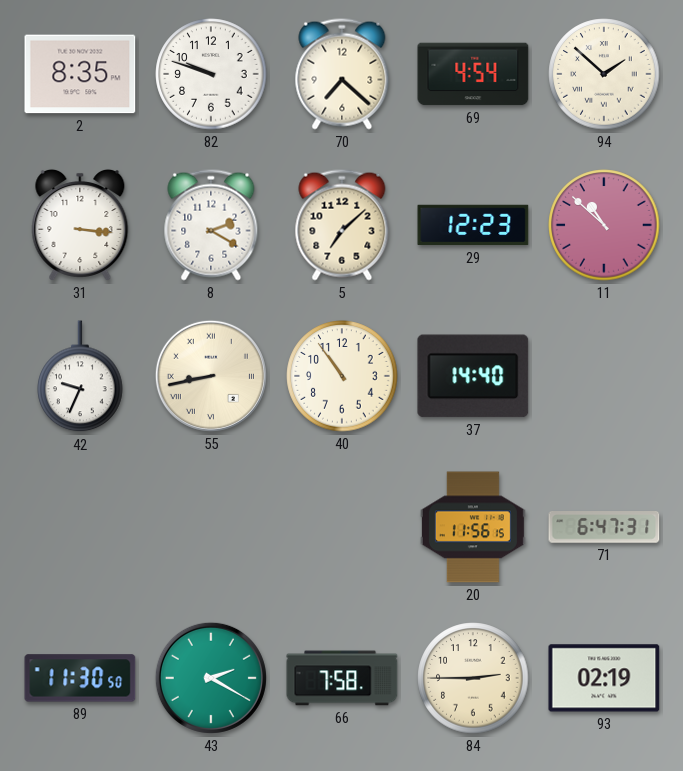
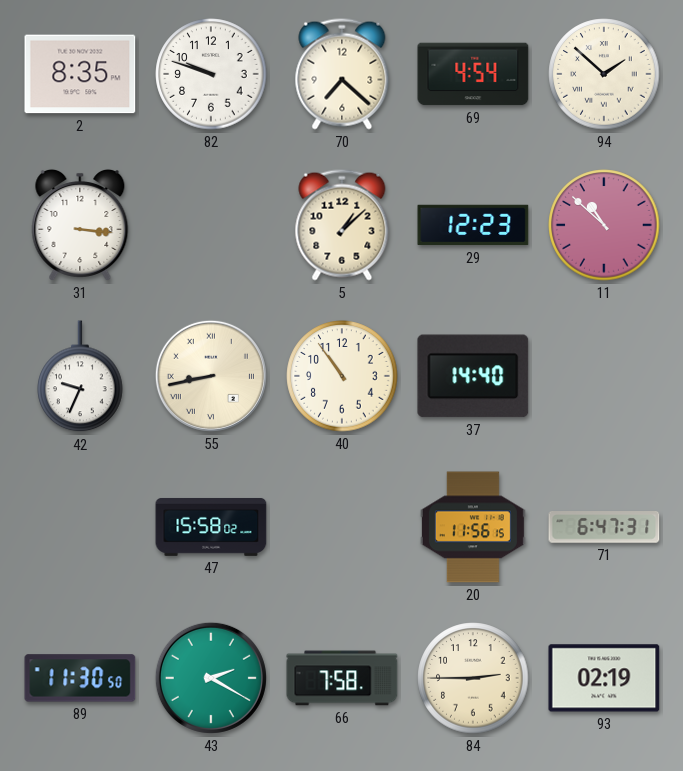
8: 2:20 -> none (211, 225)
5: 7:08 -> 1:08 (342, 225)
47: none -> 15:58 (211, 527)
